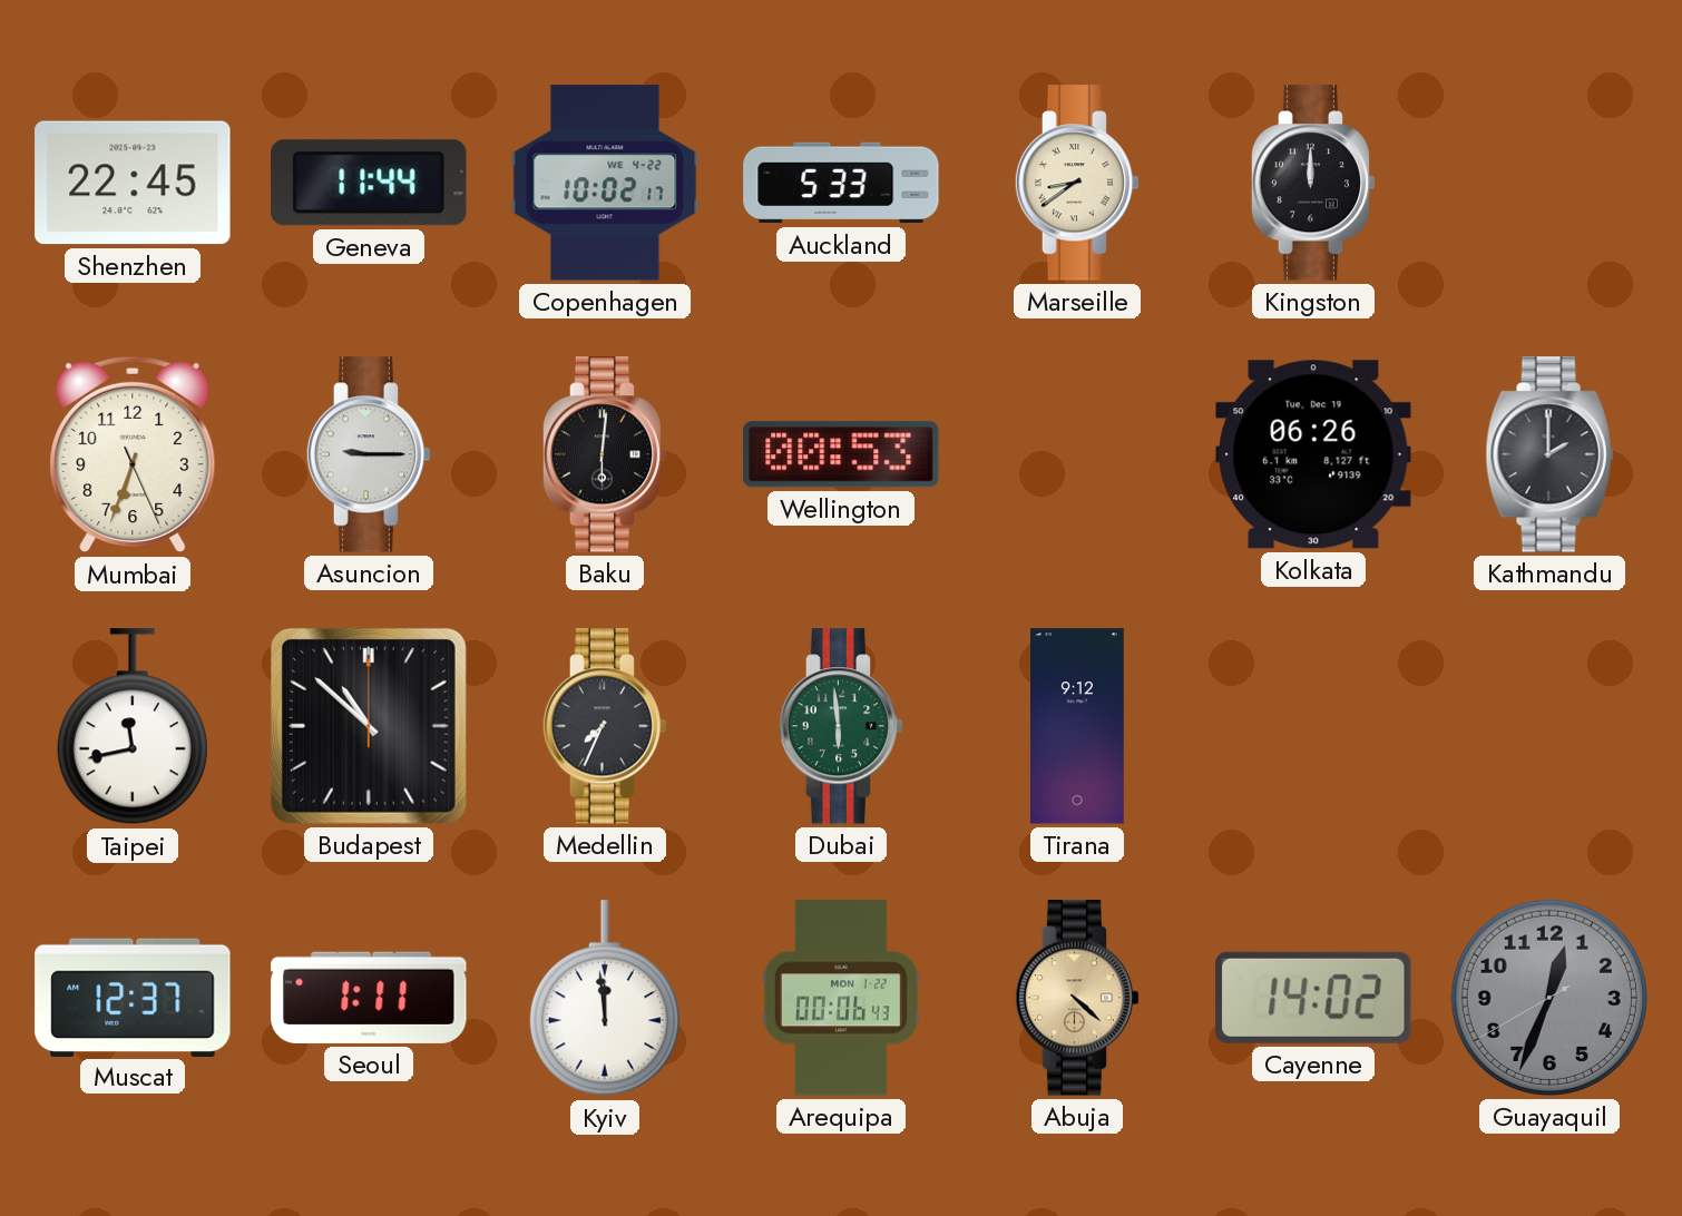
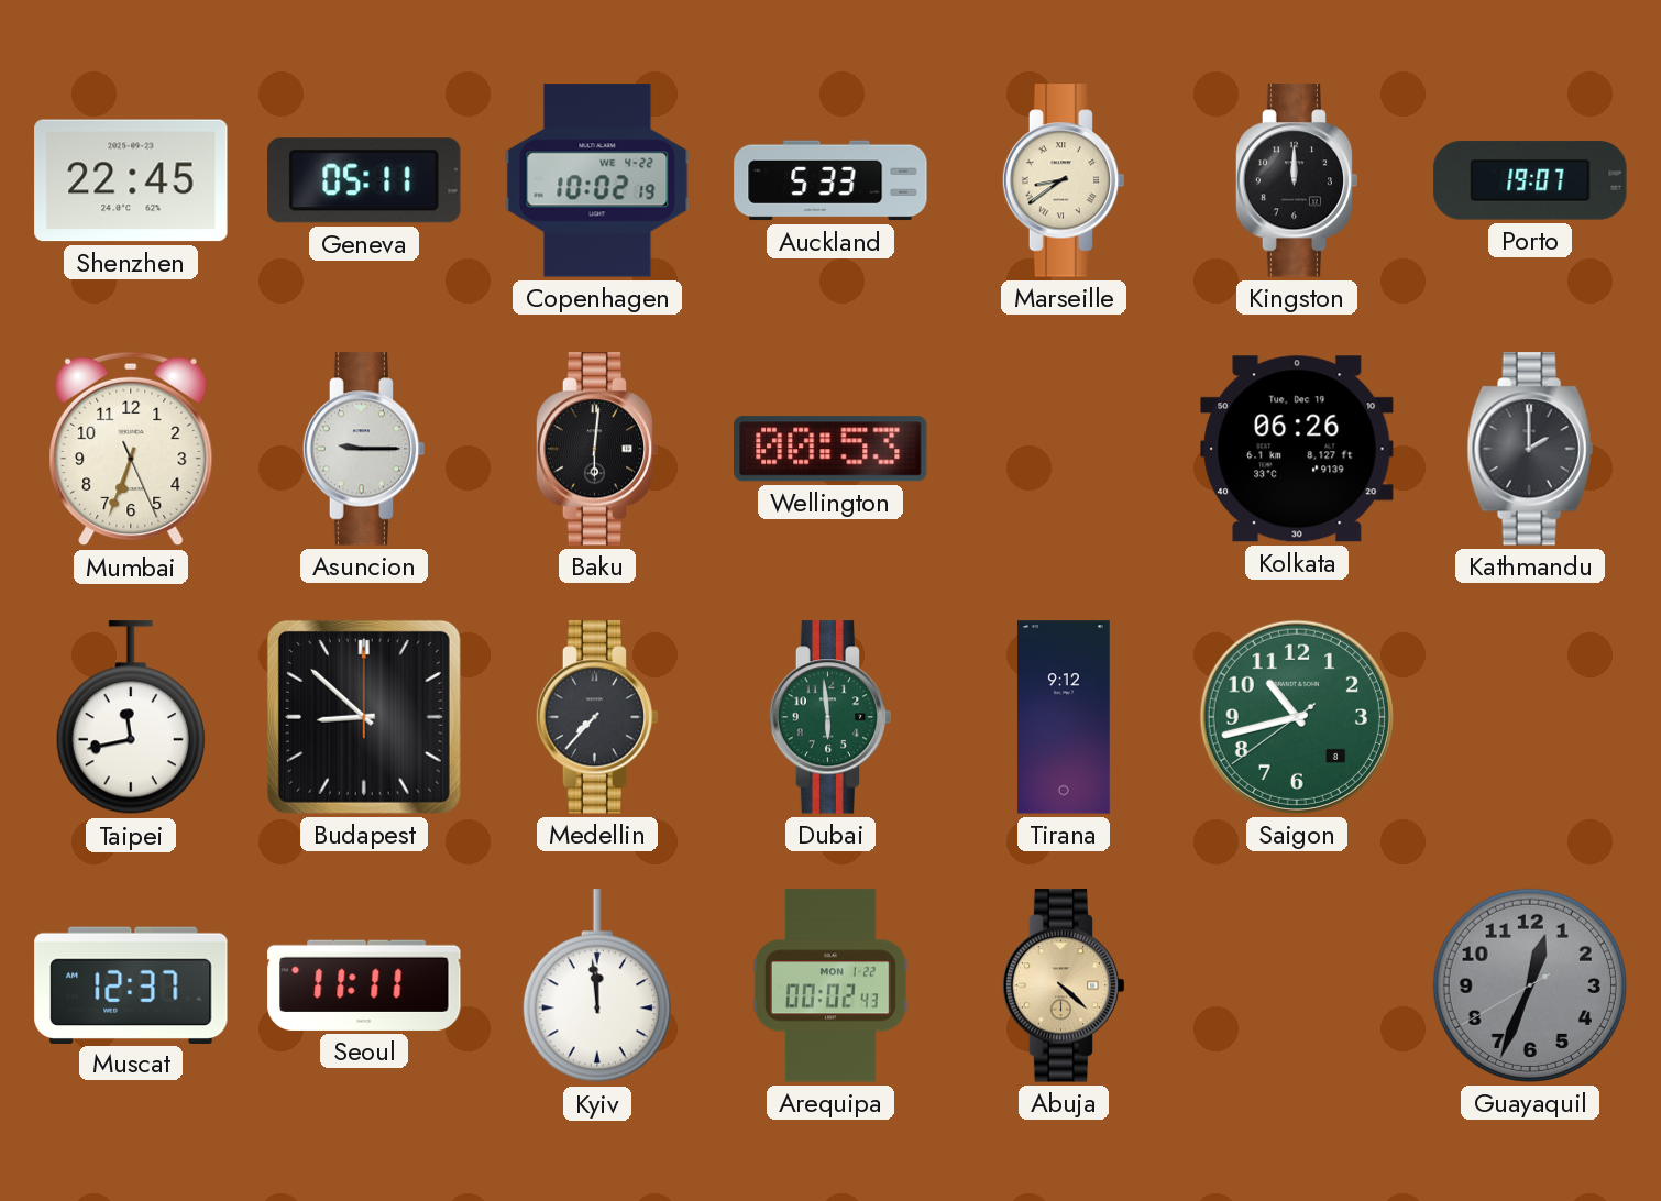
Geneva: 11:44 -> 05:11 (364, 180)
Copenhagen: 10:02:17 -> 10:02:19 (597, 180)
Porto: none -> 19:07 (1530, 180)
Budapest: 10:52 -> 8:52 (364, 717)
Medellin: 7:34 -> 7:37 (597, 717)
Saigon: none -> 10:42 (1297, 717)
Seoul: 1:11 -> 11:11 (364, 985)
Arequipa: 00:06 -> 00:02 (831, 985)
Cayenne: 14:02 -> none (1313, 998)
